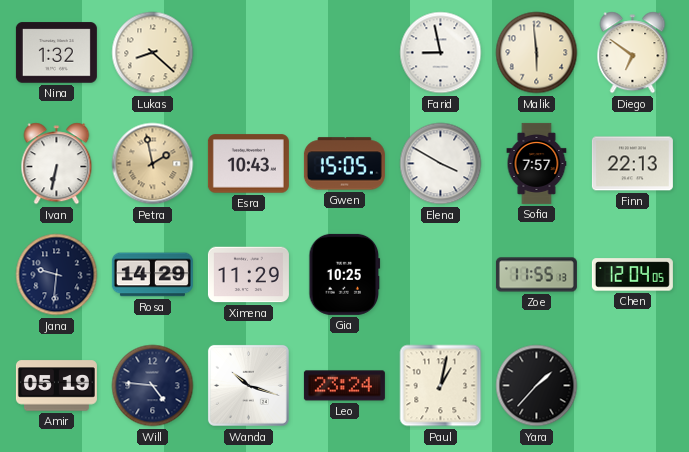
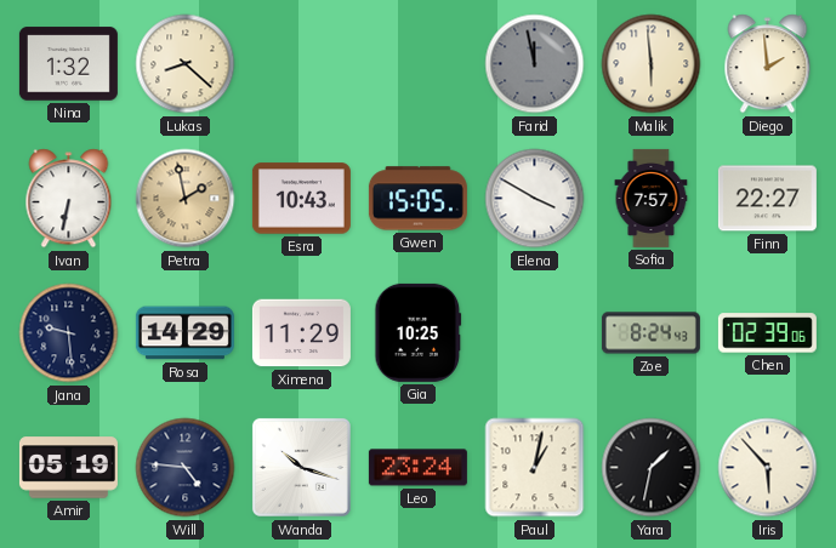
Farid: 8:58 -> 11:58 (535, 64)
Farid dial: white -> grey (535, 64)
Diego: 6:51 -> 1:59 (768, 64)
Finn: 22:13 -> 22:27 (767, 199)
Jana: 9:31 -> 9:29 (69, 333)
Zoe: 11:55 -> 8:24 (650, 333)
Chen: 12:04 -> 02:39 (767, 333)
Yara: 1:37 -> 1:32 (652, 468)
Iris: none -> 5:53 (768, 468)
